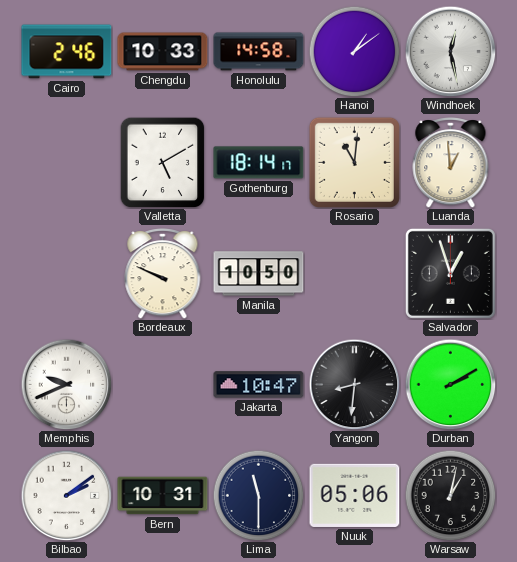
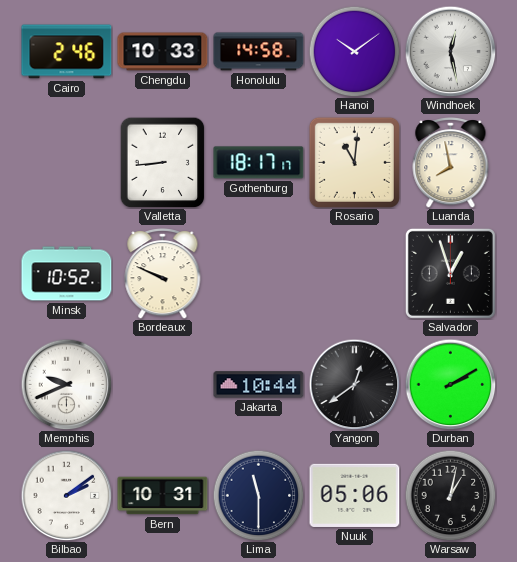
Hanoi: 1:09 -> 10:09 (354, 51)
Valletta: 5:10 -> 8:44 (163, 162)
Gothenburg: 18:14 -> 18:17 (259, 163)
Luanda: 12:59 -> 7:58 (451, 163)
Minsk: none -> 10:52 (67, 274)
Manila: 10:50 -> none (259, 274)
Jakarta: 10:47 -> 10:44 (259, 385)
Yangon: 8:31 -> 12:39 (354, 384)
